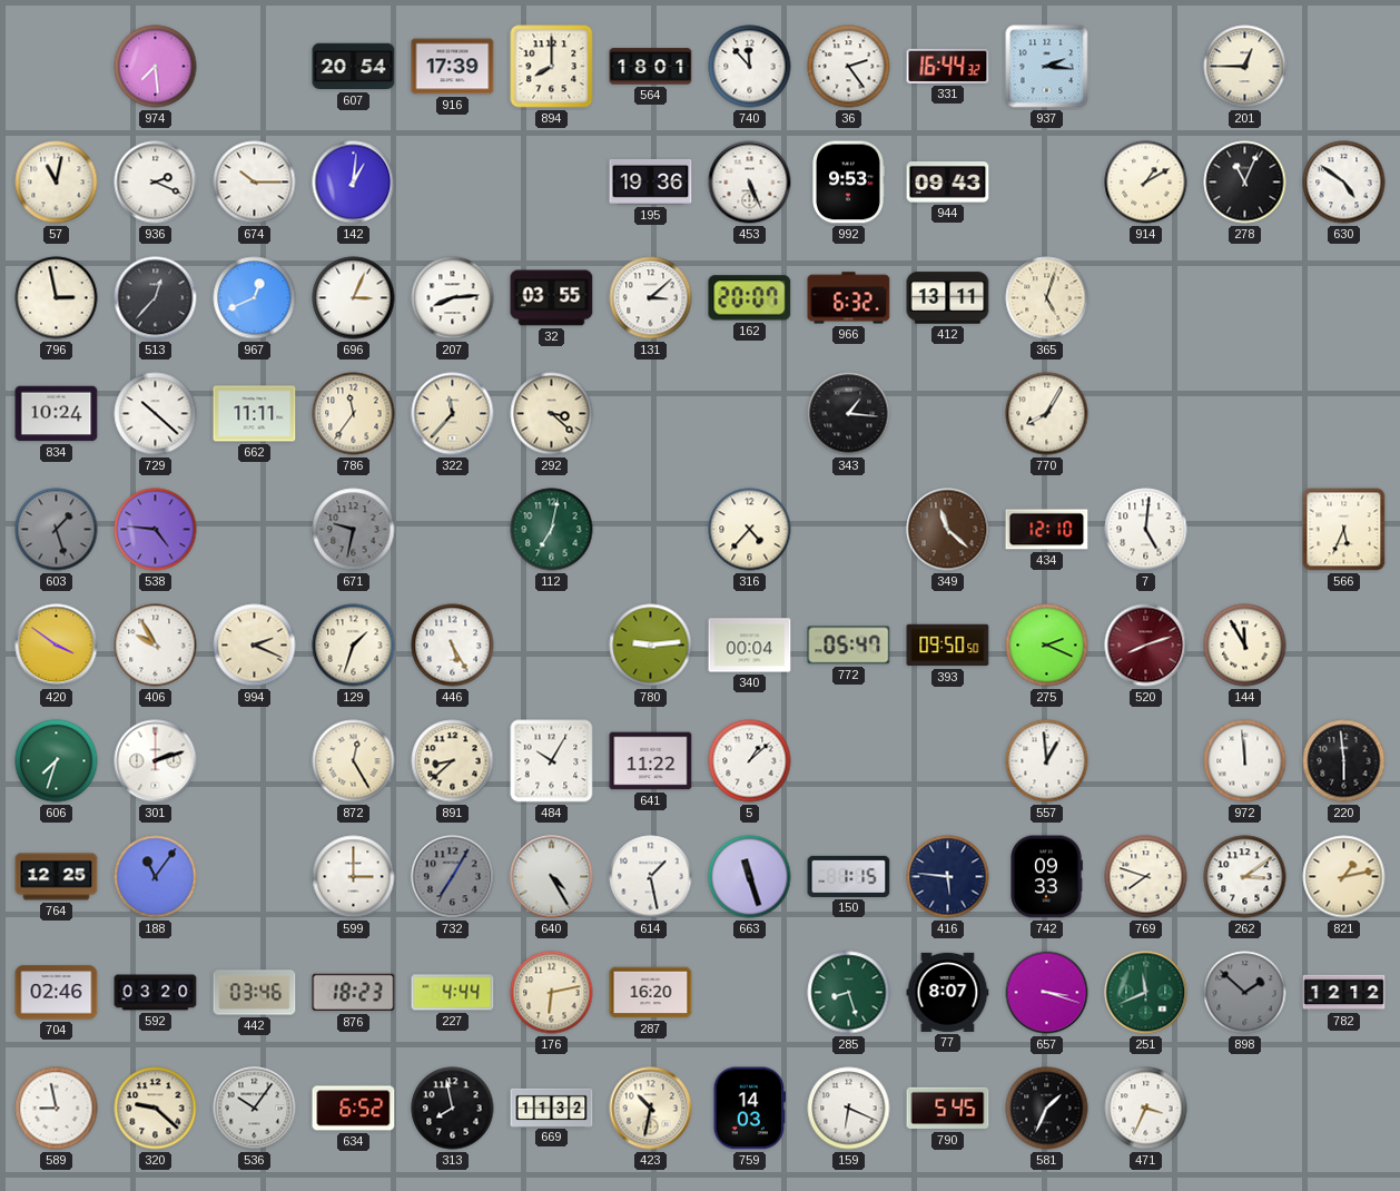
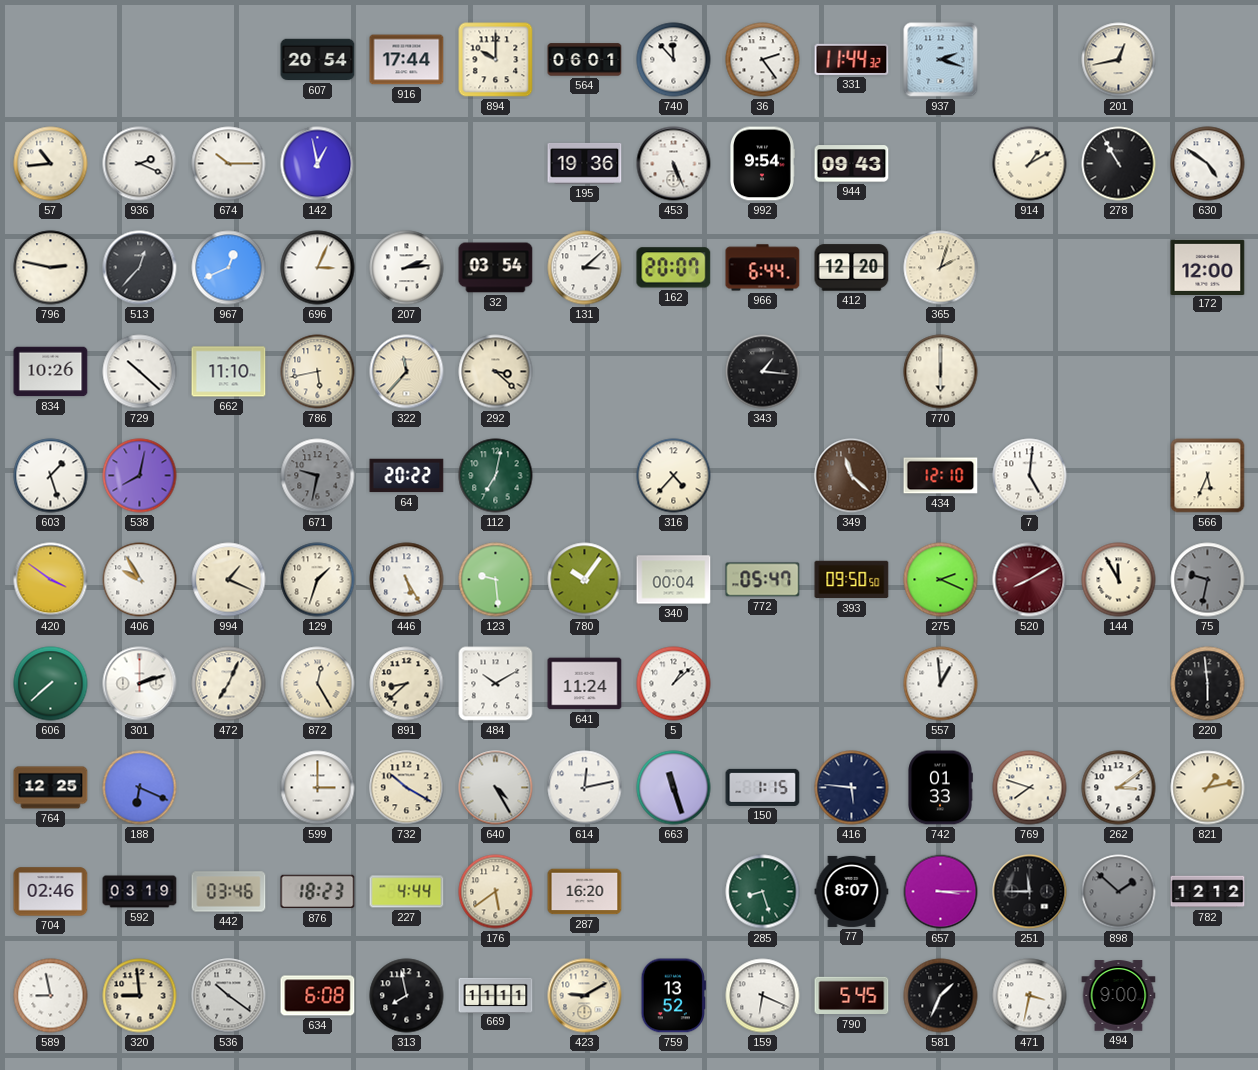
974: 7:29 -> none (156, 67)
916: 17:39 -> 17:44 (407, 60)
894: 8:00 -> 10:00 (496, 60)
564: 18:01 -> 06:01 (585, 60)
331: 16:44 -> 11:44 (852, 59)
937: 2:16 -> 2:18 (941, 60)
201: 12:45 -> 12:43 (1119, 60)
57: 11:02 -> 10:44 (51, 164)
142: 1:01 -> 12:58 (318, 164)
992: 9:53 -> 9:54 (763, 164)
278: 11:04 -> 10:55 (1119, 164)
796: 2:58 -> 2:47 (51, 268)
207: 8:14 -> 2:14 (407, 268)
32: 03:55 -> 03:54 (496, 268)
966: 6:32 -> 6:44 (763, 268)
412: 13:11 -> 12:20 (852, 268)
365: 5:03 -> 2:03 (941, 268)
172: none -> 12:00 (1208, 267)
834: 10:24 -> 10:26 (51, 372)
662: 11:11 -> 11:10 (229, 372)
786: 11:36 -> 5:43 (318, 372)
770: 8:05 -> 6:00 (941, 372)
603 dial: grey -> white (51, 476)
538: 4:46 -> 8:02 (140, 476)
64: none -> 20:22 (407, 476)
994: 2:19 -> 1:19 (229, 580)
123: none -> 9:29 (496, 580)
780: 9:14 -> 10:06 (585, 580)
520: 8:12 -> 8:10 (1030, 580)
75: none -> 9:32 (1208, 580)
606: 7:33 -> 7:38 (51, 684)
472: none -> 7:04 (229, 684)
484: 10:05 -> 10:10 (496, 684)
641: 11:22 -> 11:24 (585, 684)
972: 11:59 -> none (1245, 761)
188: 11:06 -> 6:19 (140, 788)
732: 7:05 -> 10:20 (407, 788)
732 dial: grey -> cream (407, 788)
614: 1:28 -> 12:13 (585, 788)
742: 09:33 -> 01:33 (940, 788)
592: 03:20 -> 03:19 (140, 892)
176: 6:13 -> 5:39 (496, 892)
657: 3:18 -> 3:15 (941, 892)
251: 11:41 -> 11:45 (1030, 892)
251 dial: green -> black (1030, 892)
320: 9:22 -> 8:59 (140, 996)
536: 10:06 -> 10:21 (229, 996)
634: 6:52 -> 6:08 (318, 996)
669: 11:32 -> 11:11 (496, 995)
423: 10:32 -> 9:10 (585, 996)
759: 14:03 -> 13:52 (673, 996)
471: 3:34 -> 3:32 (1030, 996)
494: none -> 9:00 (1119, 996)
